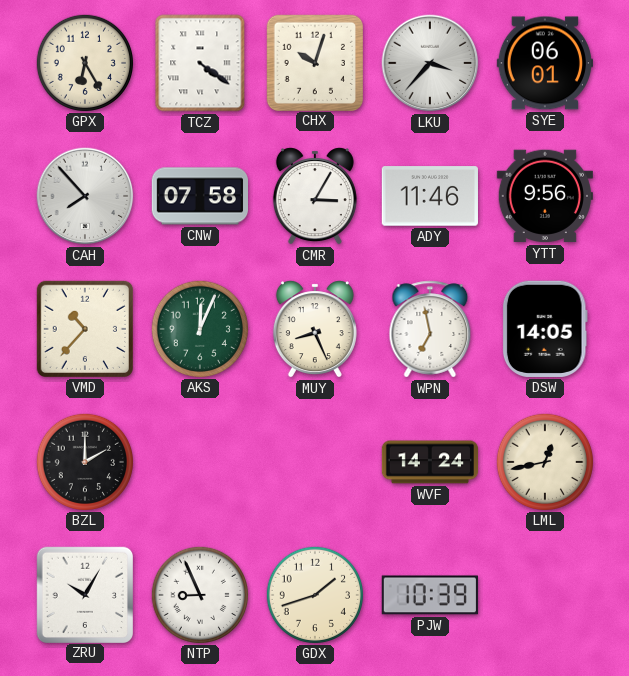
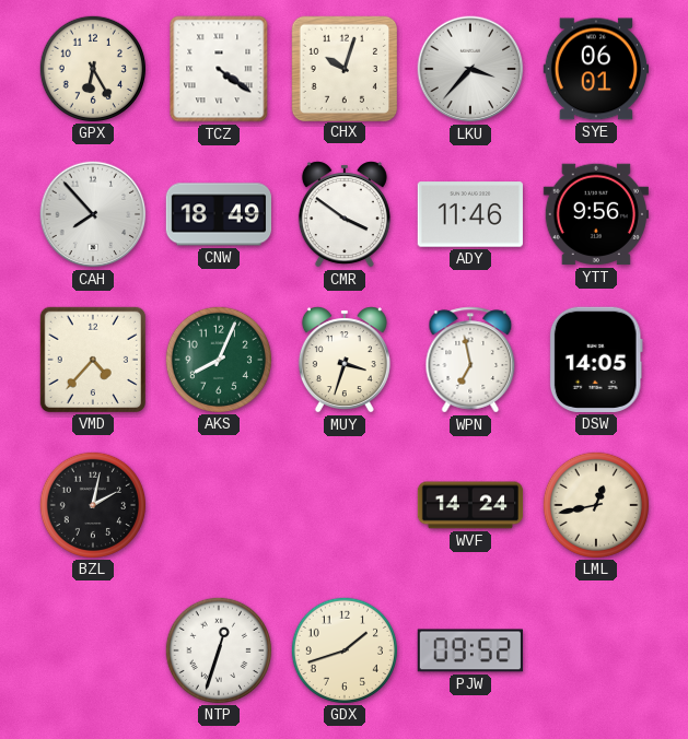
CNW: 07:58 -> 18:49 (218, 214)
CMR: 3:05 -> 3:51 (345, 214)
VMD: 10:37 -> 4:37 (93, 360)
AKS: 12:04 -> 8:04 (218, 359)
MUY: 8:26 -> 3:33 (345, 360)
BZL: 2:00 -> 2:02 (92, 504)
ZRU: 10:05 -> none (84, 594)
NTP: 8:56 -> 12:33 (218, 649)
PJW: 10:39 -> 09:52 (470, 650)
